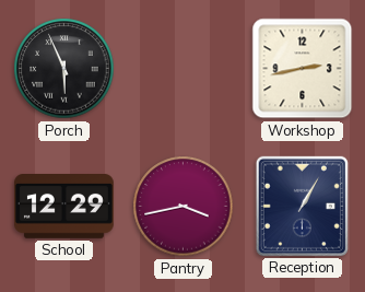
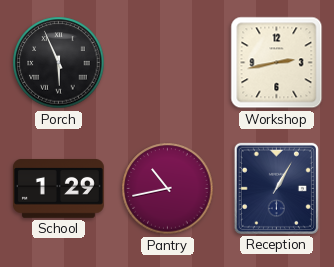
School: 12:29 -> 1:29 (58, 189)
Pantry: 3:43 -> 10:43 (168, 189)
